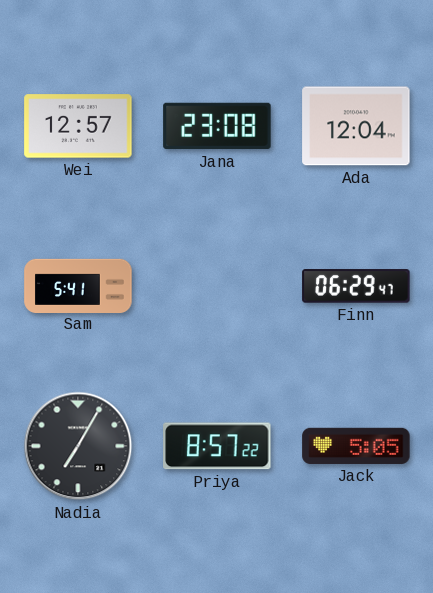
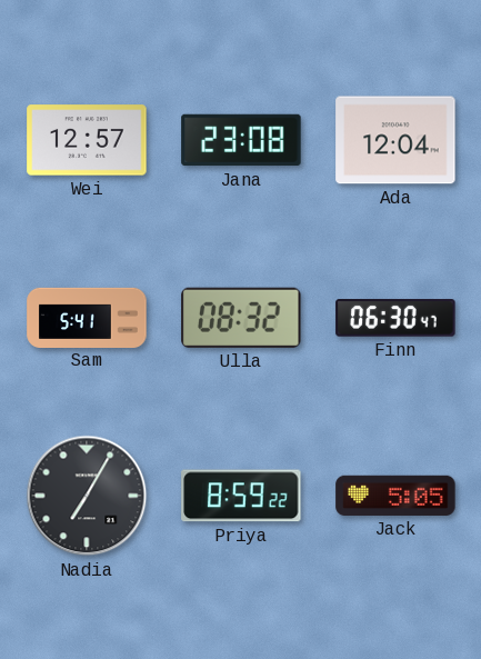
Ulla: none -> 08:32 (241, 318)
Finn: 06:29 -> 06:30 (395, 318)
Priya: 8:57 -> 8:59 (241, 496)
